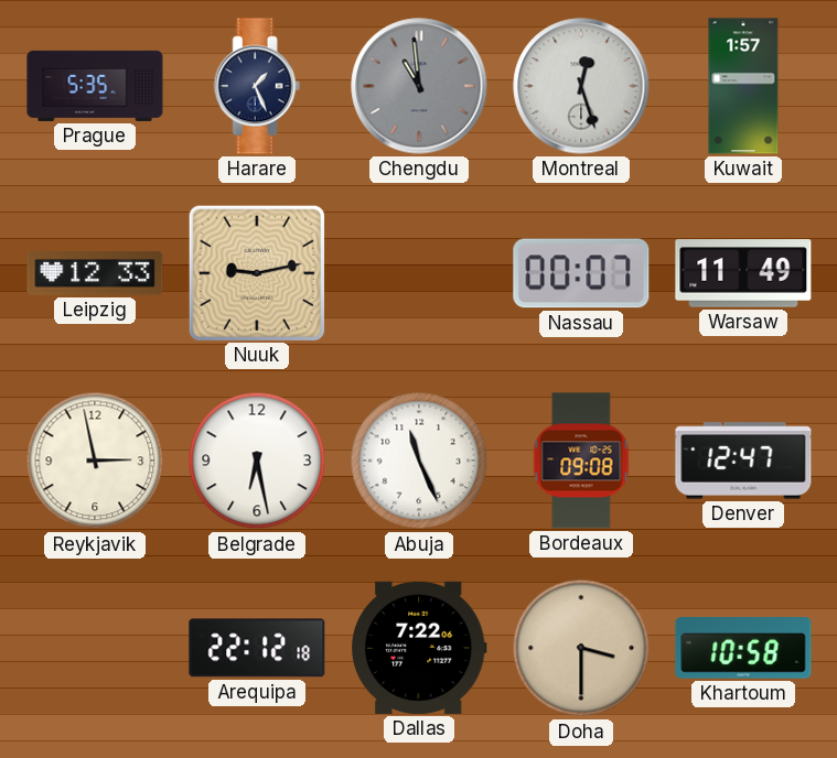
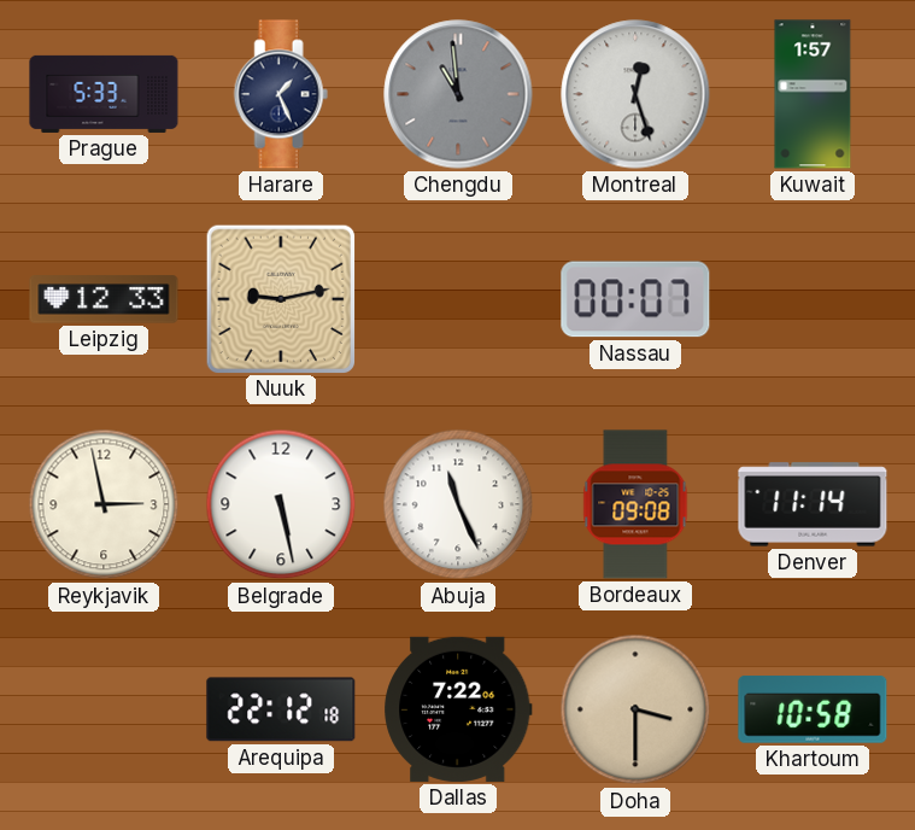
Prague: 5:35 -> 5:33 (104, 94)
Warsaw: 11:49 -> none (743, 273)
Belgrade: 6:28 -> 5:28 (281, 504)
Denver: 12:47 -> 11:14 (813, 504)
